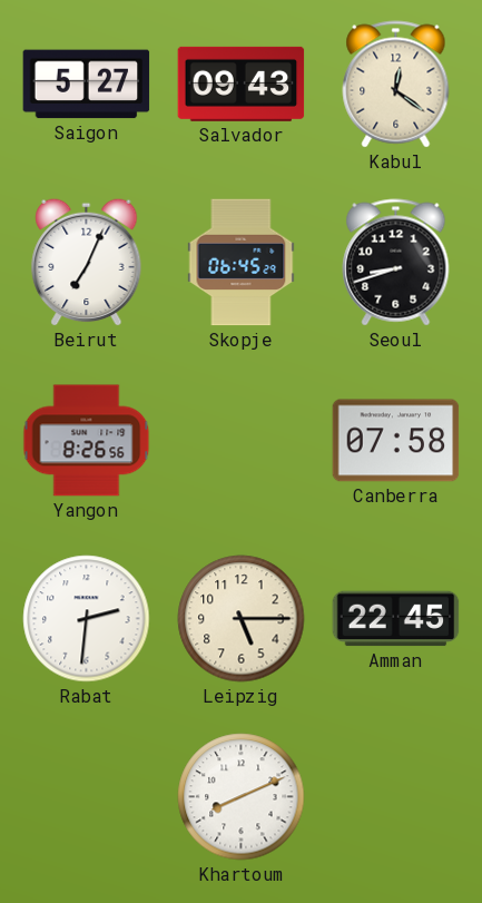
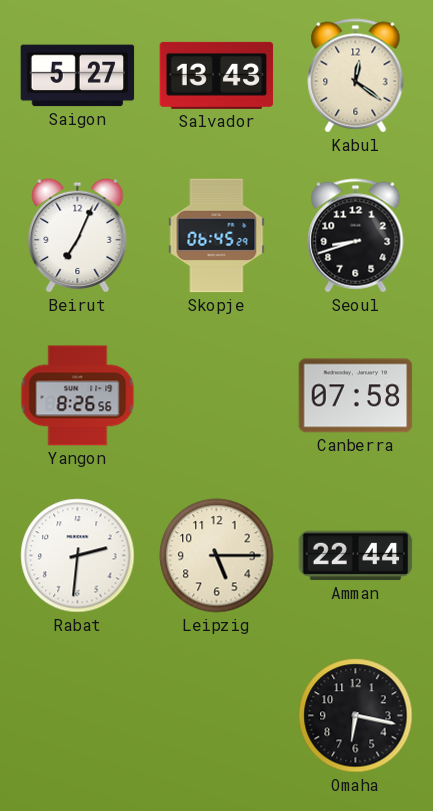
Salvador: 09:43 -> 13:43 (217, 75)
Amman: 22:45 -> 22:44 (356, 556)
Khartoum: 8:11 -> none (242, 797)
Omaha: none -> 6:17 (356, 716)
